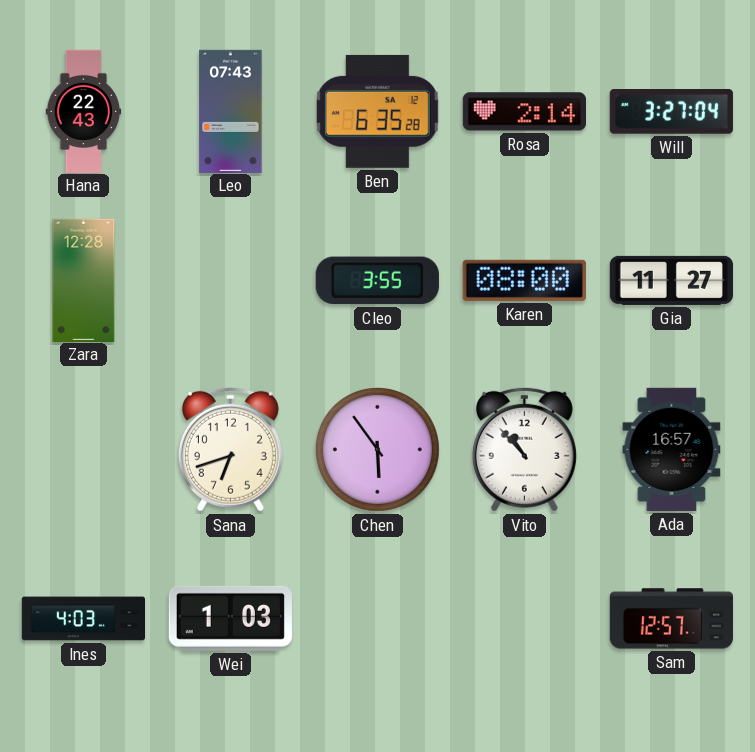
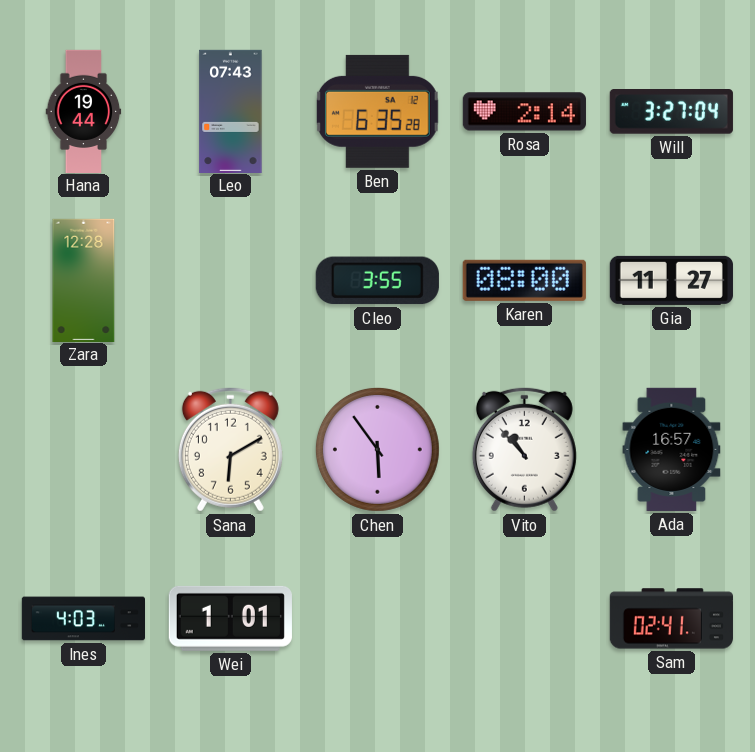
Hana: 22:43 -> 19:44 (84, 111)
Sana: 6:42 -> 6:10 (230, 449)
Wei: 1:03 -> 1:01 (230, 618)
Sam: 12:57 -> 02:41 (671, 619)
